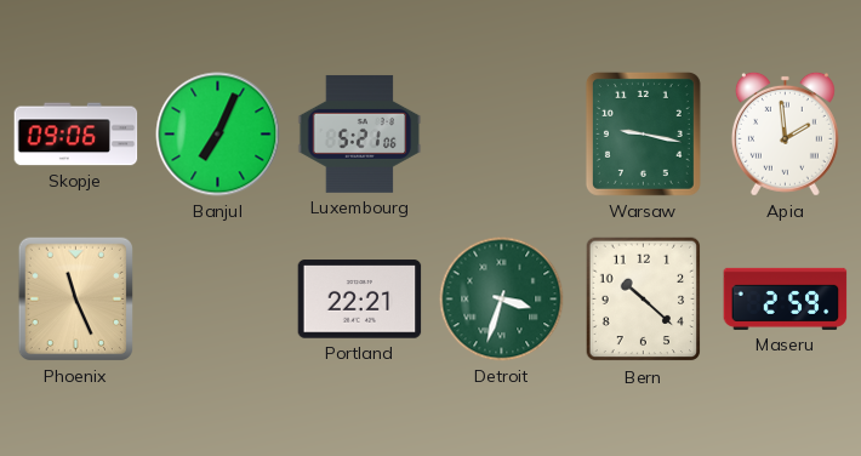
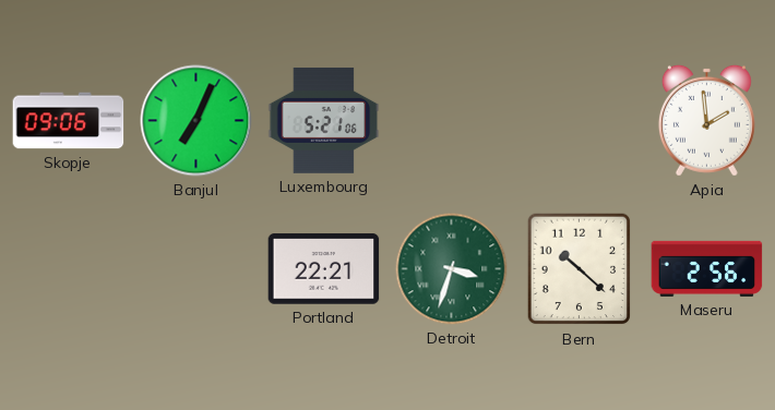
Warsaw: 9:17 -> none (643, 133)
Phoenix: 11:26 -> none (75, 298)
Maseru: 2:59 -> 2:56 (707, 268)
